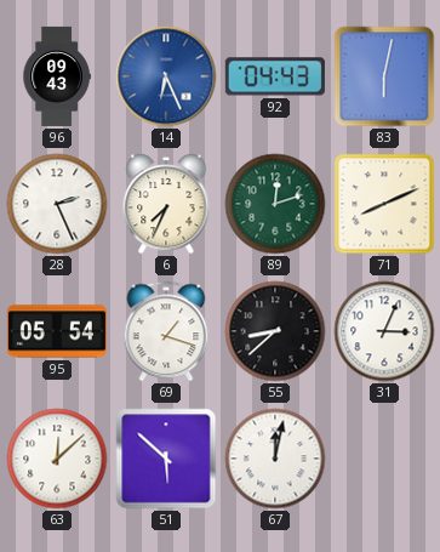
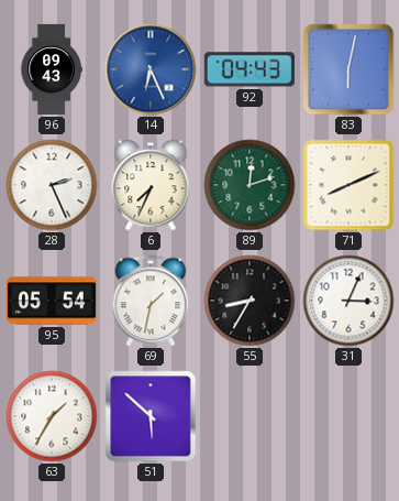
69: 1:18 -> 1:32 (151, 301)
55: 8:38 -> 8:35 (250, 301)
63: 12:08 -> 1:35 (52, 416)
67: 12:02 -> none (275, 459)
